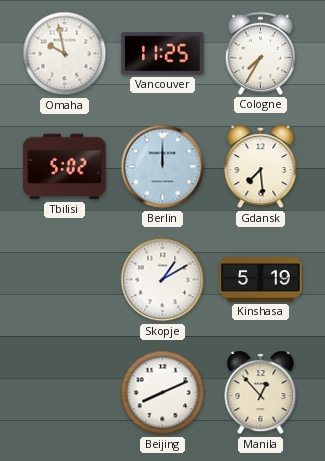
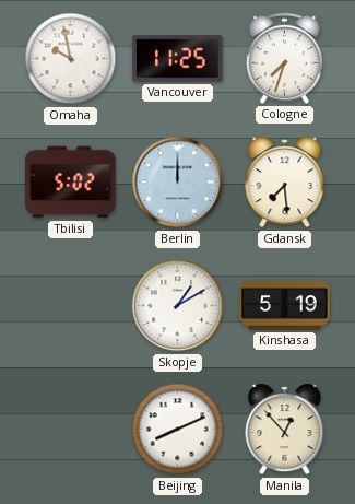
Cologne: 7:35 -> 7:33 (284, 58)
